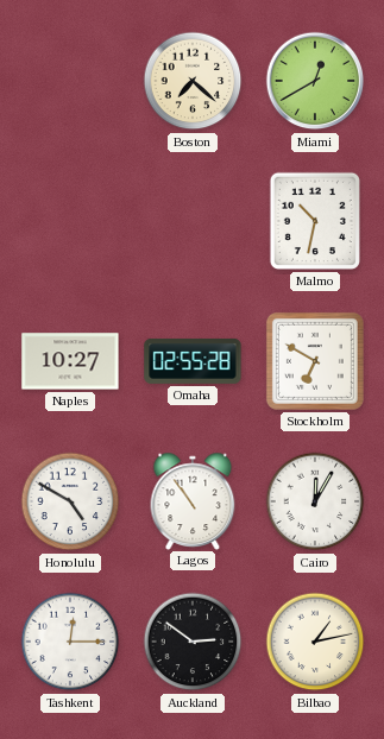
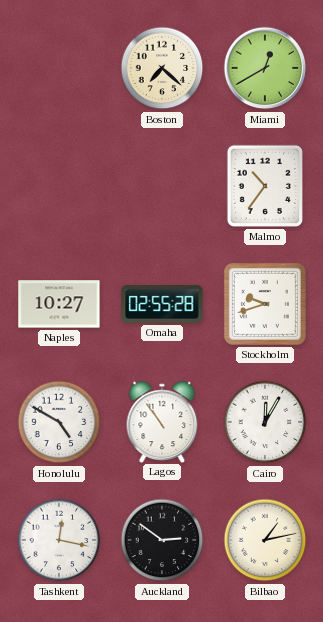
Malmo: 10:32 -> 10:36 (265, 186)
Stockholm: 6:50 -> 9:42 (265, 304)
Tashkent: 12:15 -> 12:17 (59, 540)
